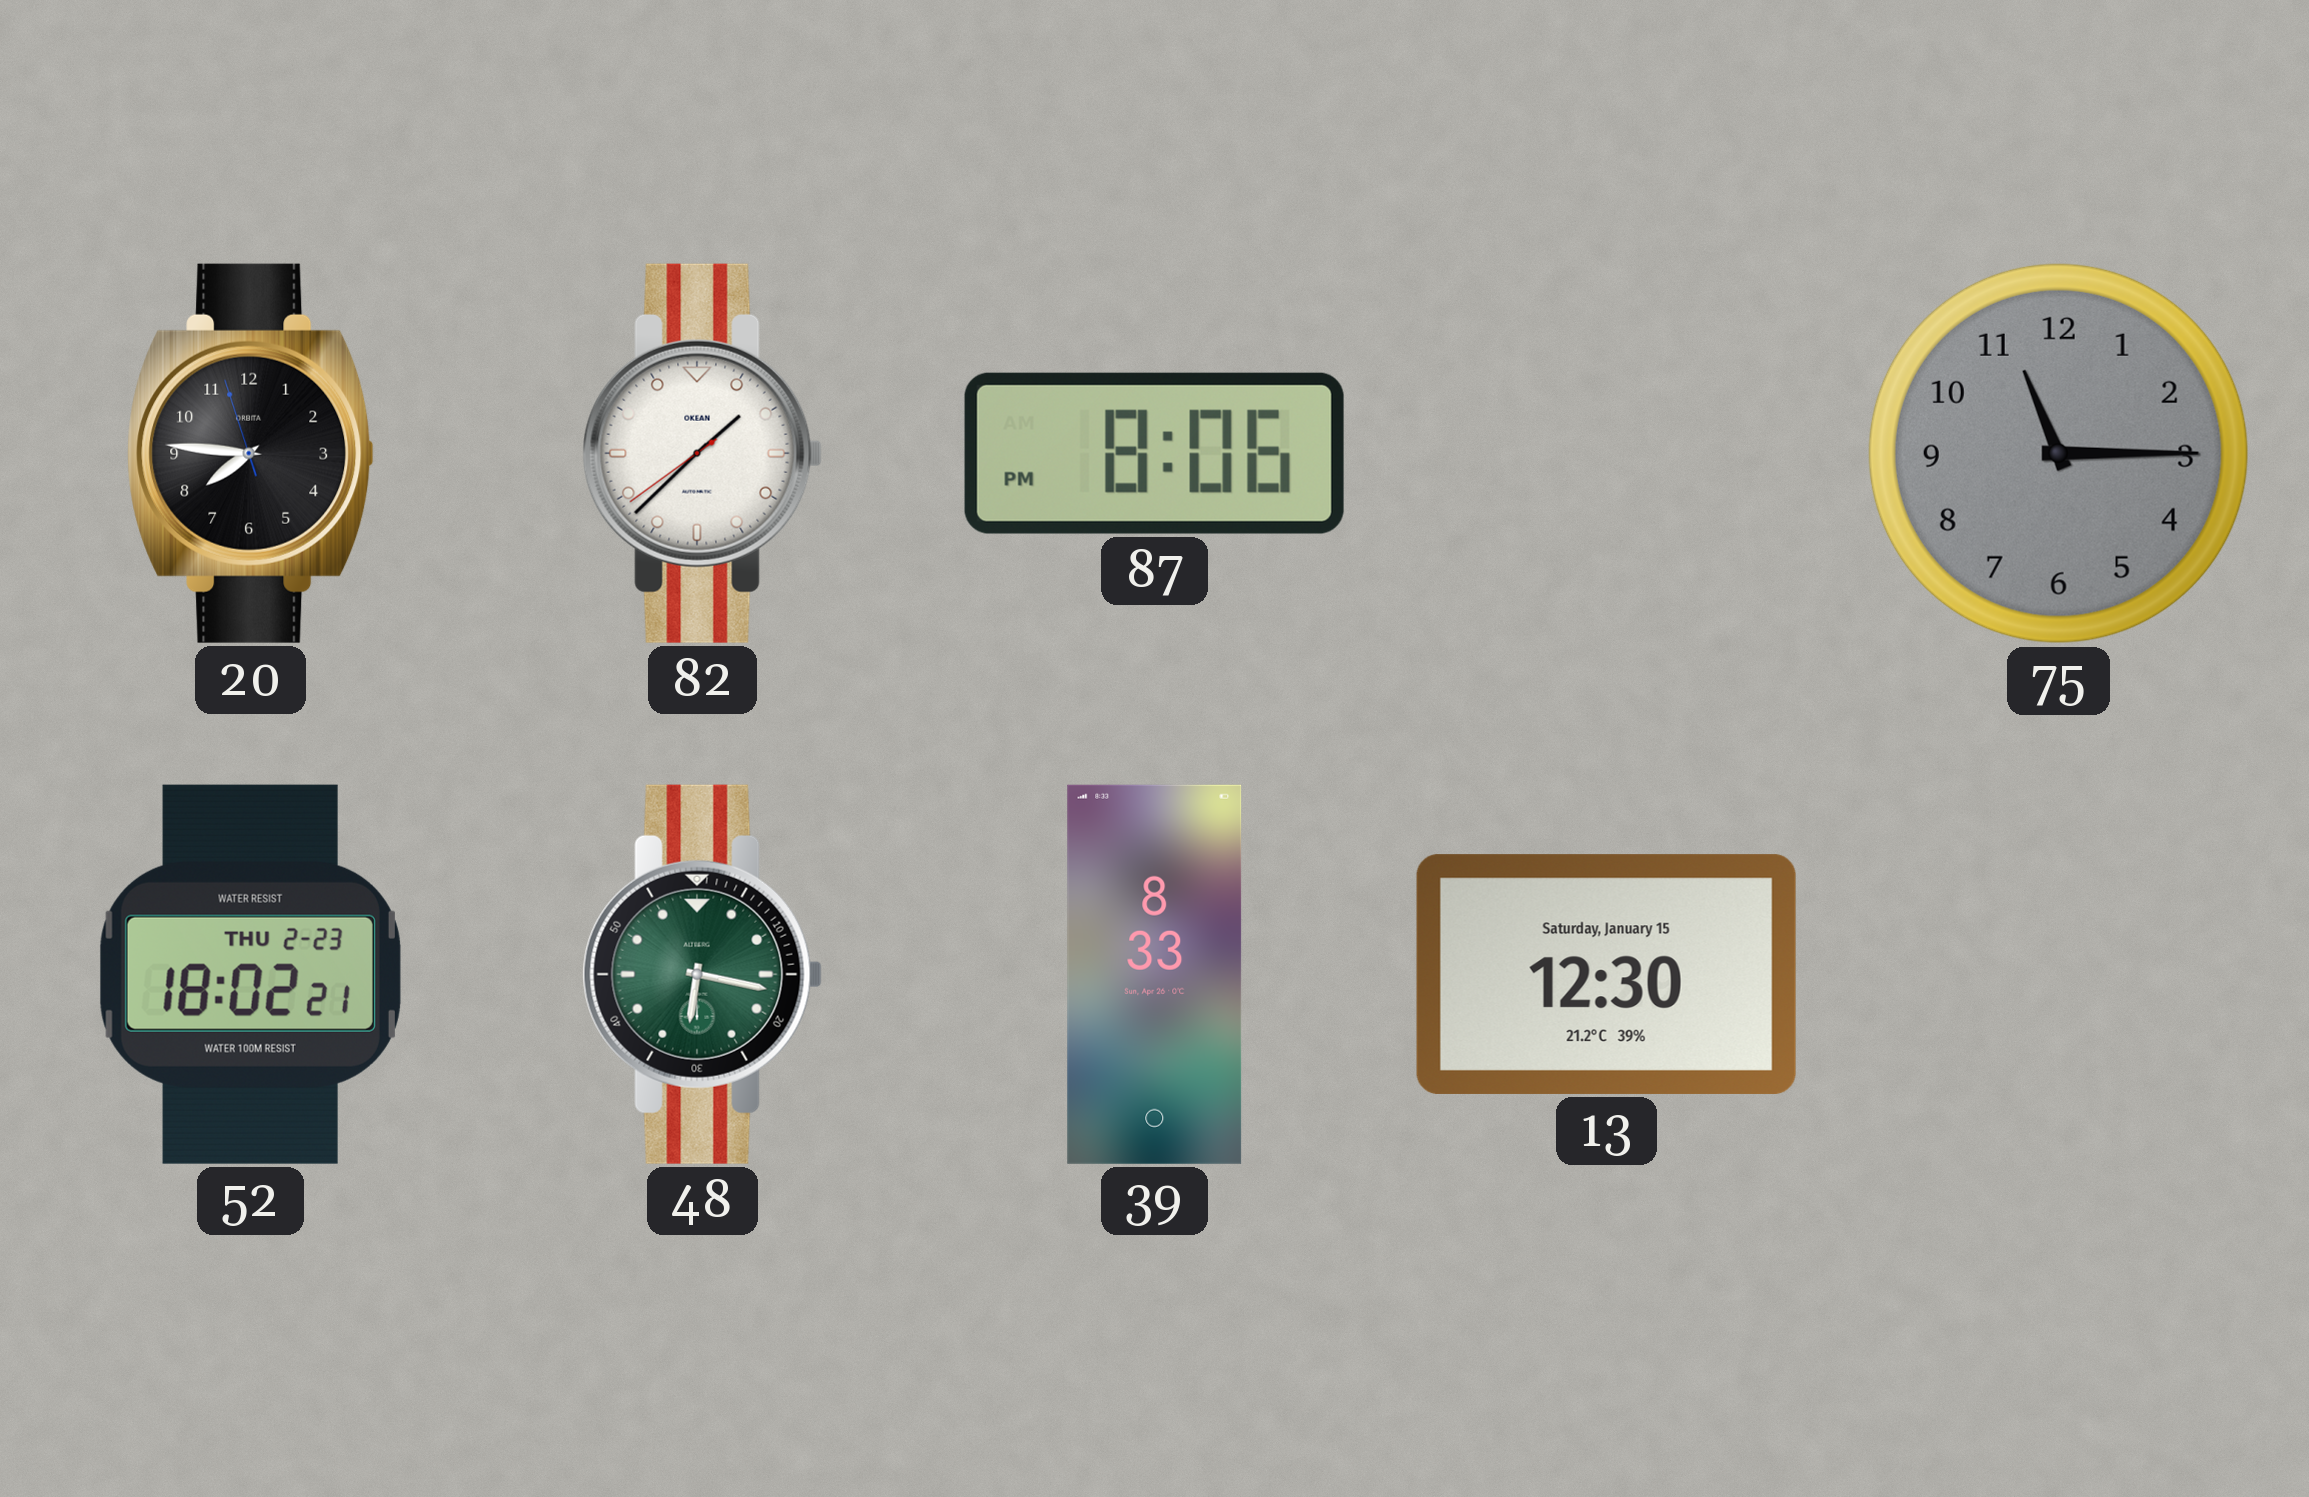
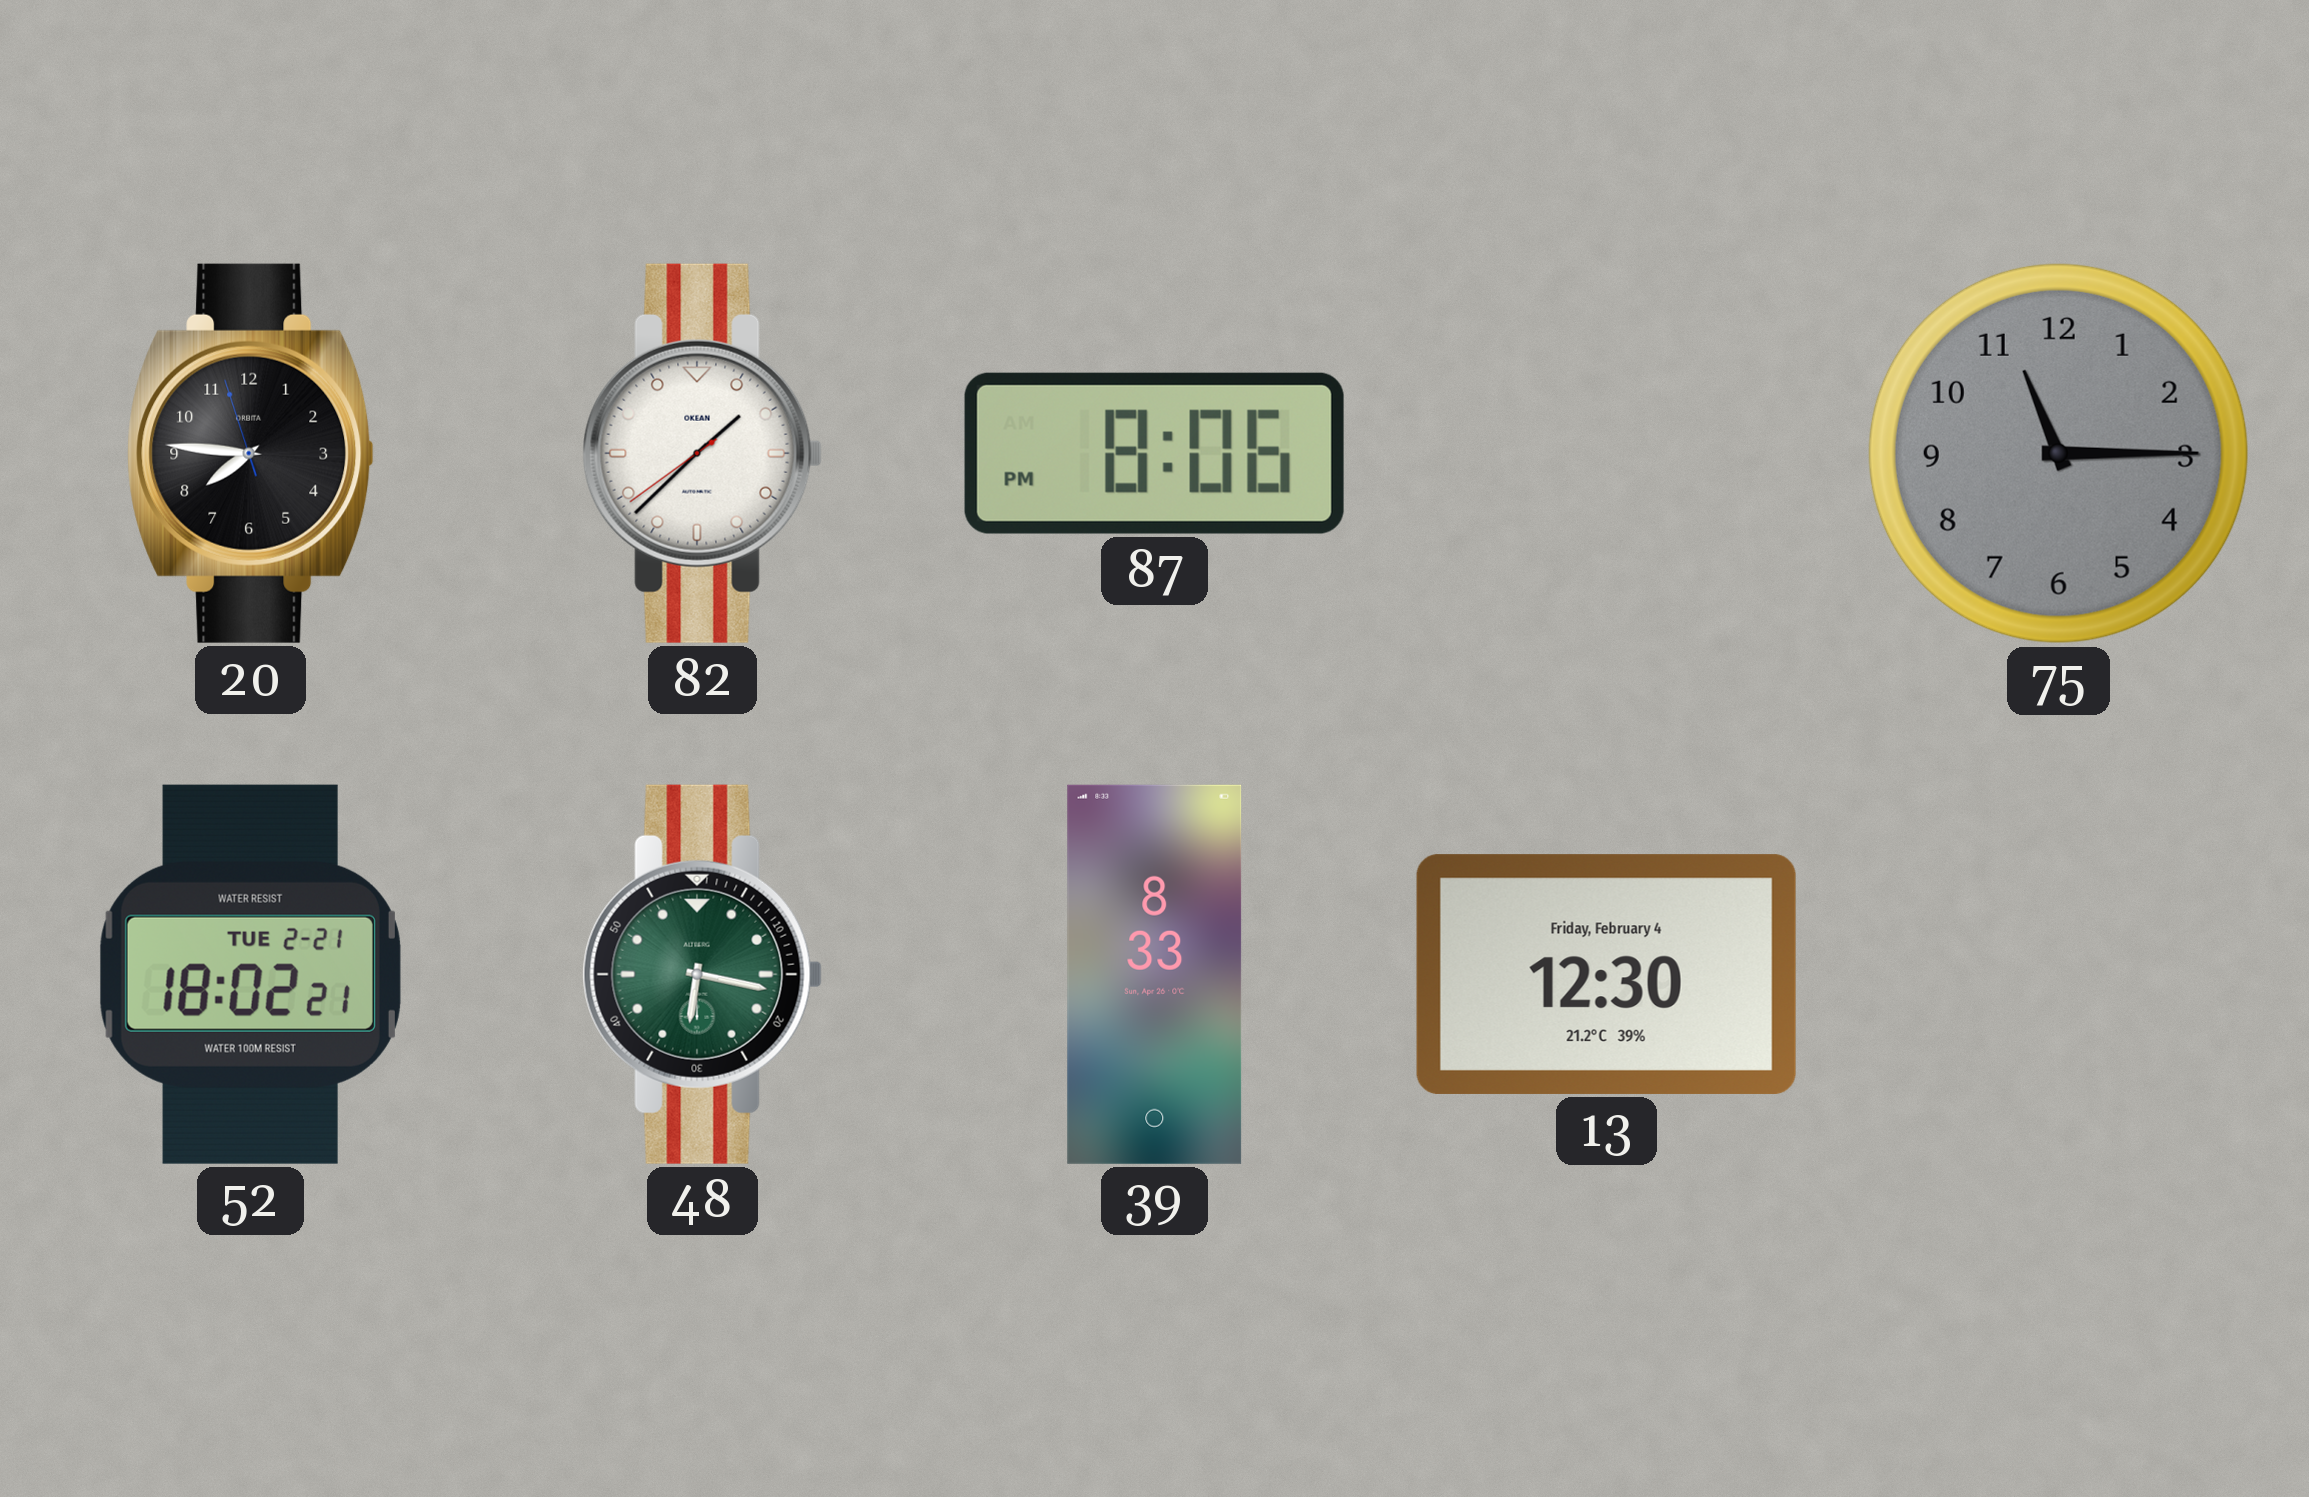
52 date: THU 2-23 -> TUE 2-21 (250, 974)
13 date: Saturday, January 15 -> Friday, February 4 (1606, 974)
